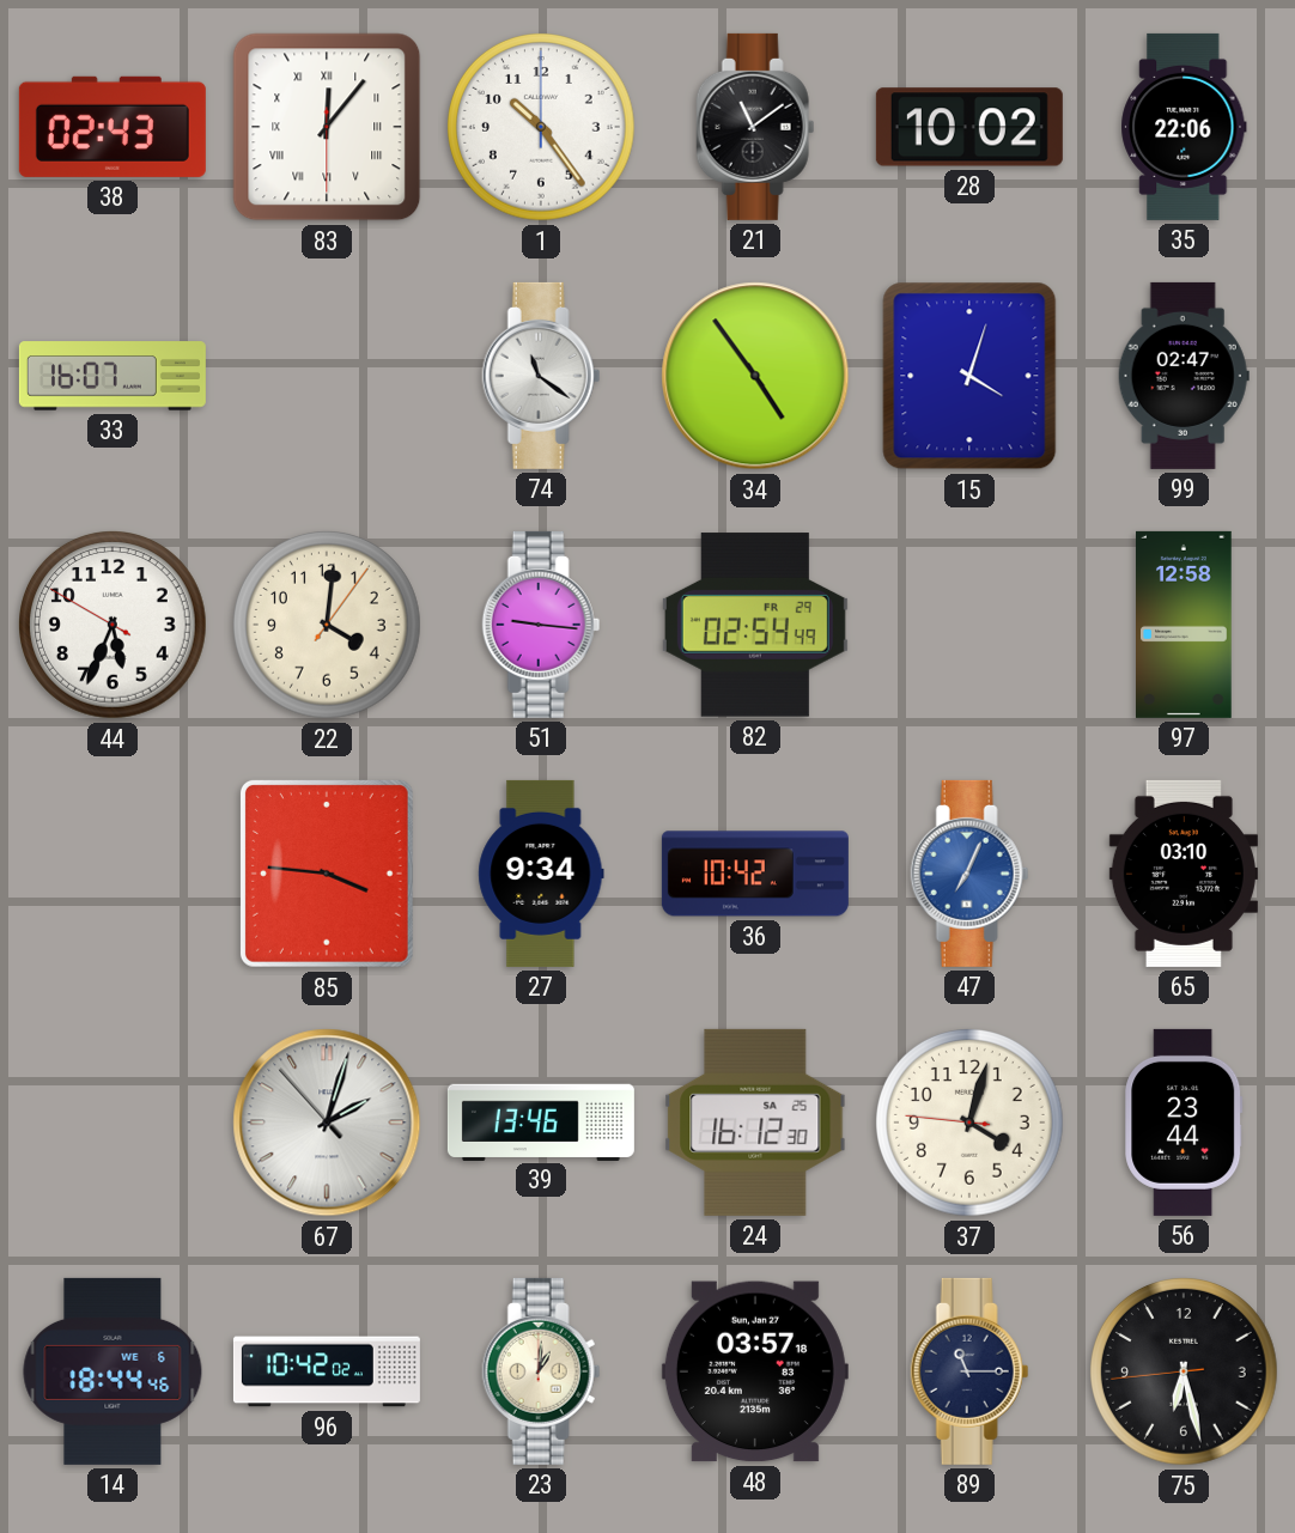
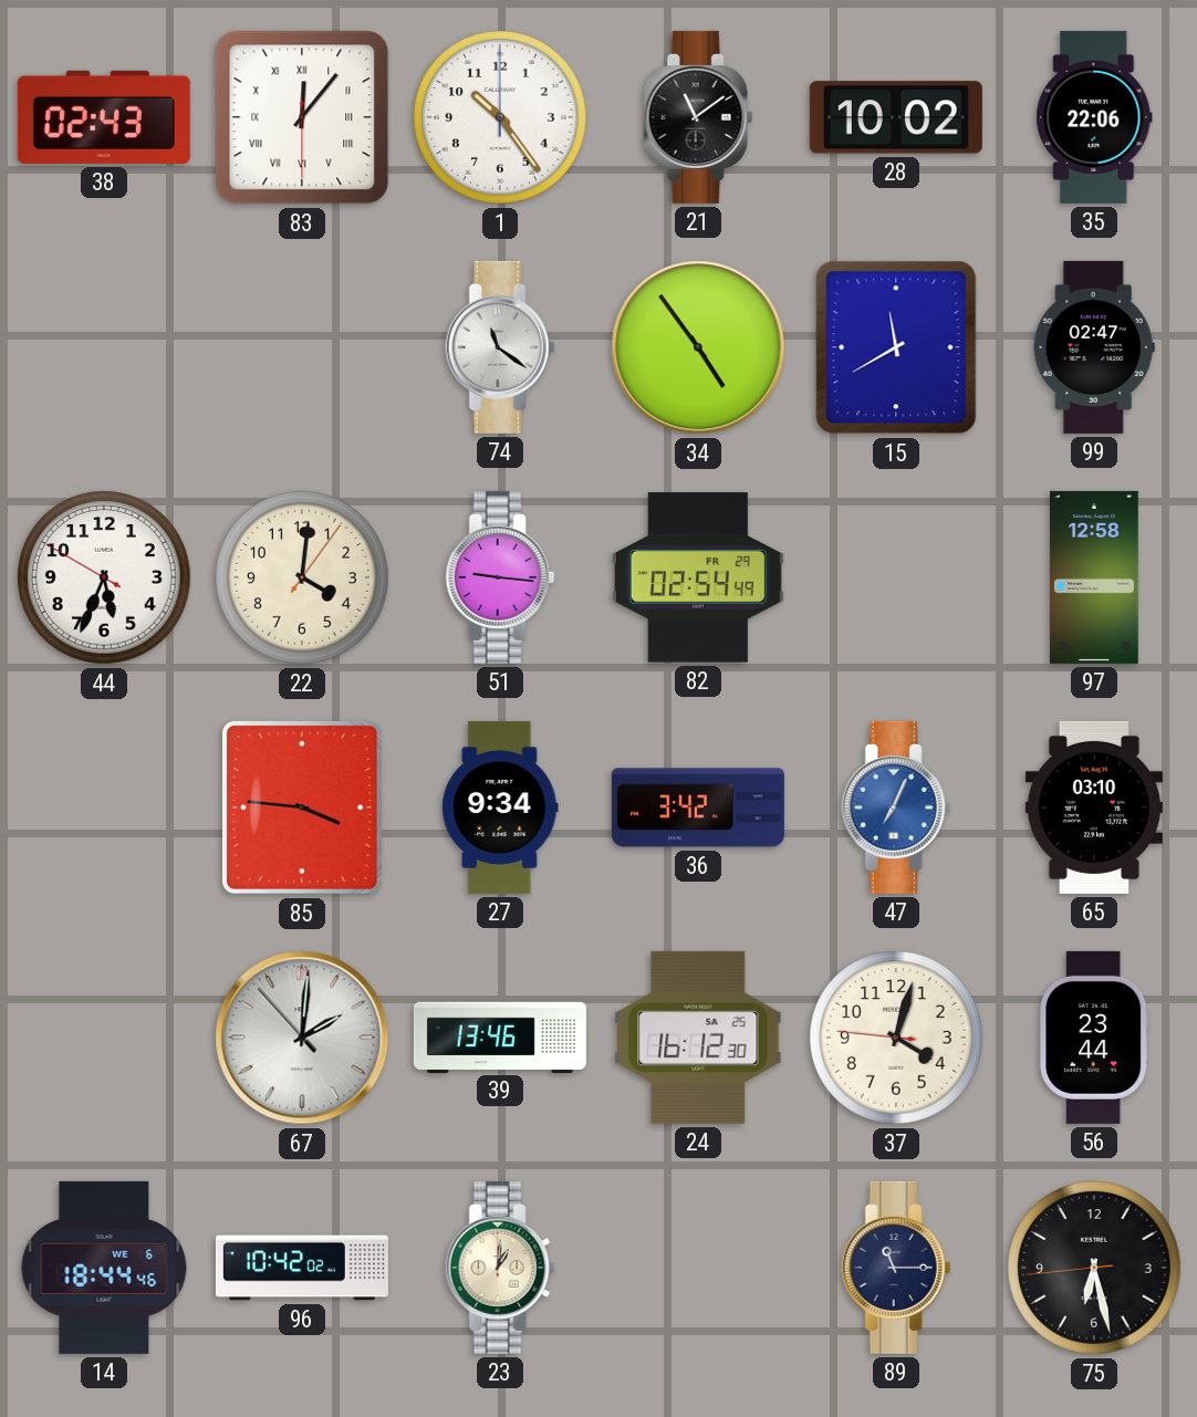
33: 16:07 -> none (113, 376)
15: 4:03 -> 11:40 (896, 347)
36: 10:42 -> 3:42 (698, 808)
67: 2:02 -> 2:00 (302, 1038)
48: 03:57 -> none (755, 1371)
